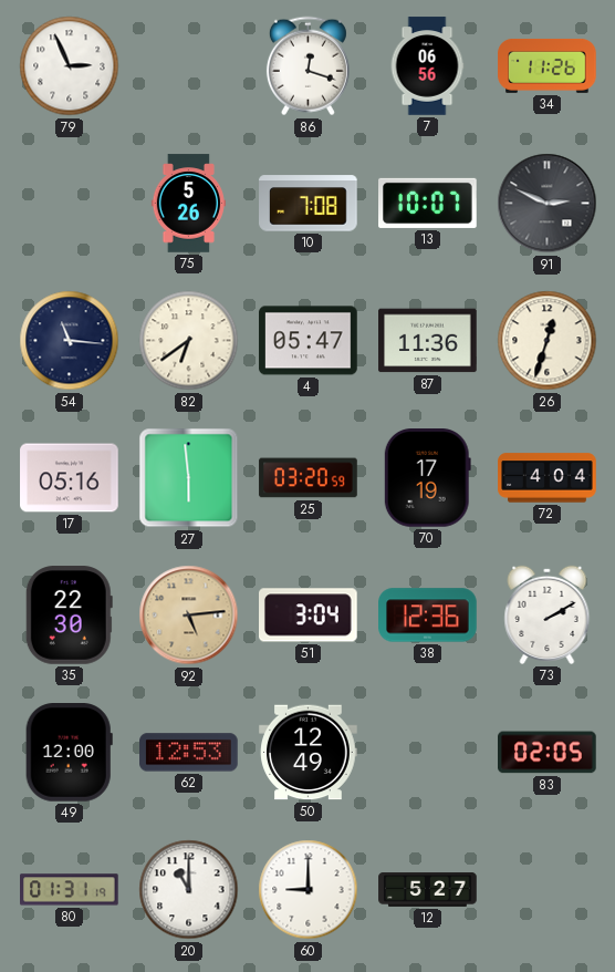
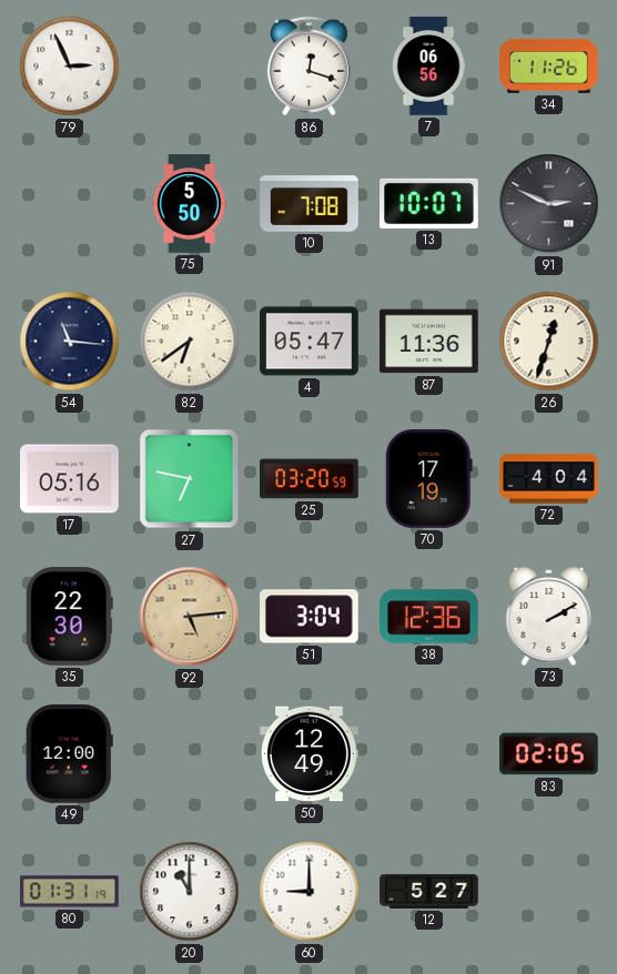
75: 5:26 -> 5:50 (189, 204)
27: 5:59 -> 6:47 (190, 479)
62: 12:53 -> none (189, 753)
